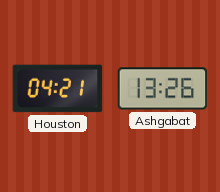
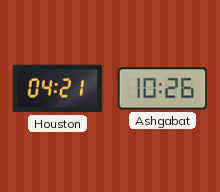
Ashgabat: 13:26 -> 10:26 (163, 89)
